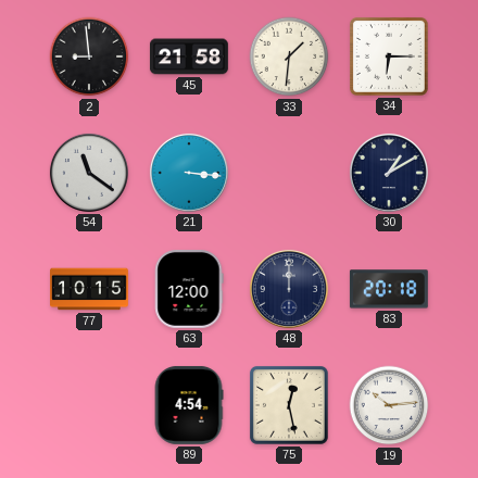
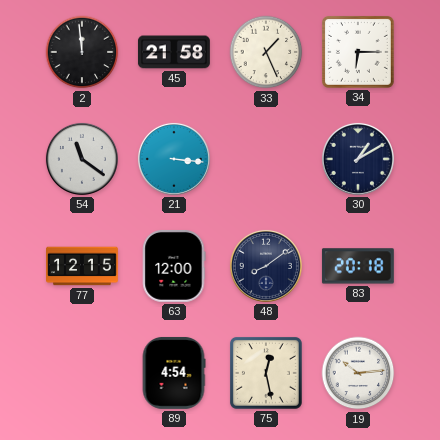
2: 8:59 -> 11:59 (82, 52)
33: 1:31 -> 1:26 (266, 52)
77: 10:15 -> 12:15 (83, 266)
48: 12:00 -> 8:09 (266, 266)
